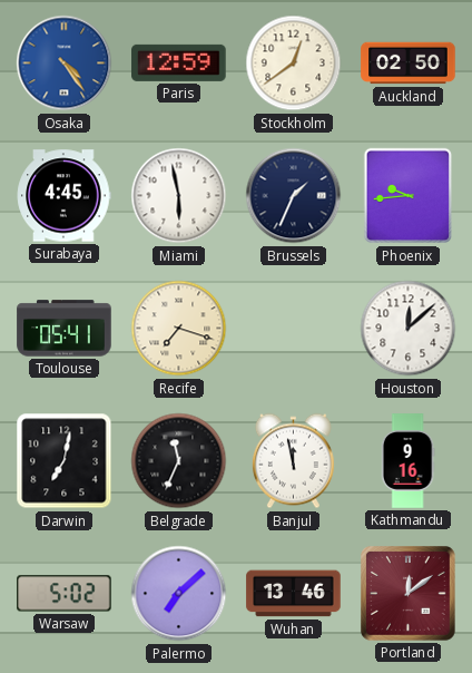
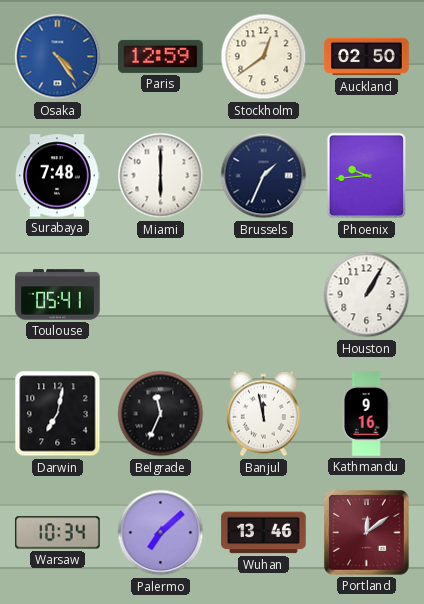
Surabaya: 4:45 -> 7:48 (57, 176)
Miami: 5:58 -> 6:00 (161, 176)
Recife: 7:18 -> none (179, 329)
Houston: 12:08 -> 1:05 (367, 295)
Warsaw: 5:02 -> 10:34 (58, 533)
